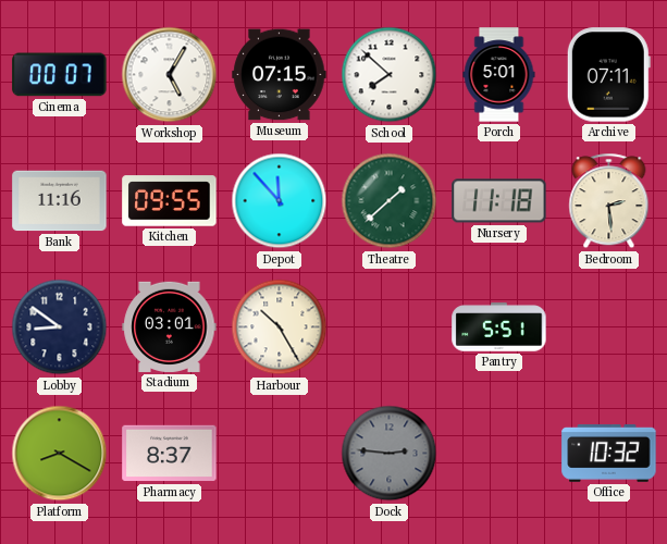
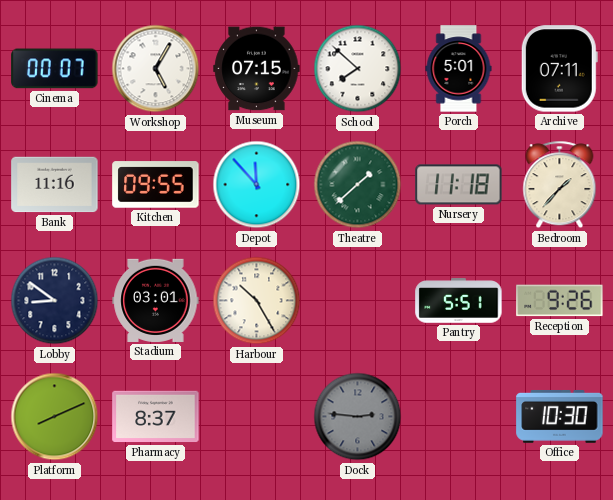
Bedroom: 2:29 -> 1:37 (560, 185)
Reception: none -> 9:26 (560, 301)
Platform: 8:20 -> 8:11 (55, 417)
Office: 10:32 -> 10:30 (560, 416)
